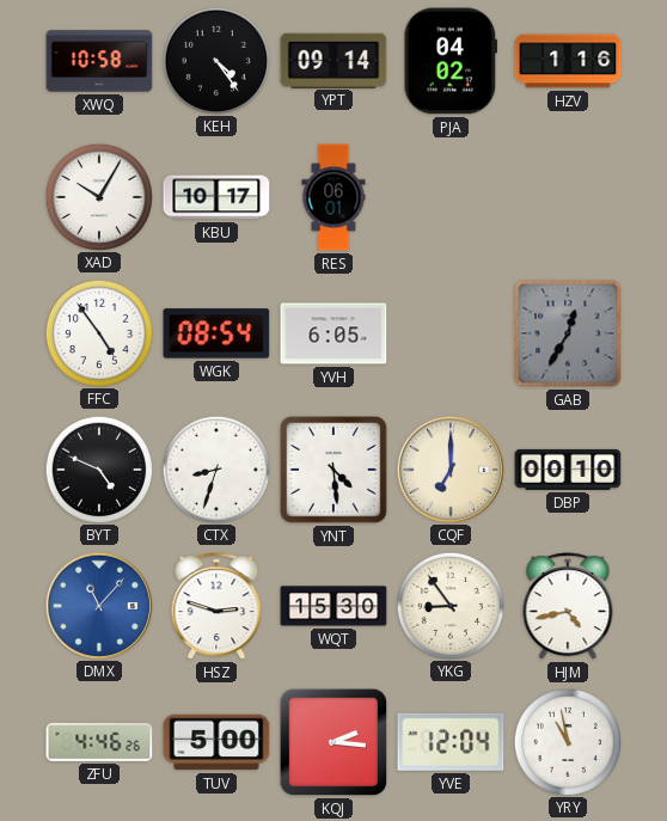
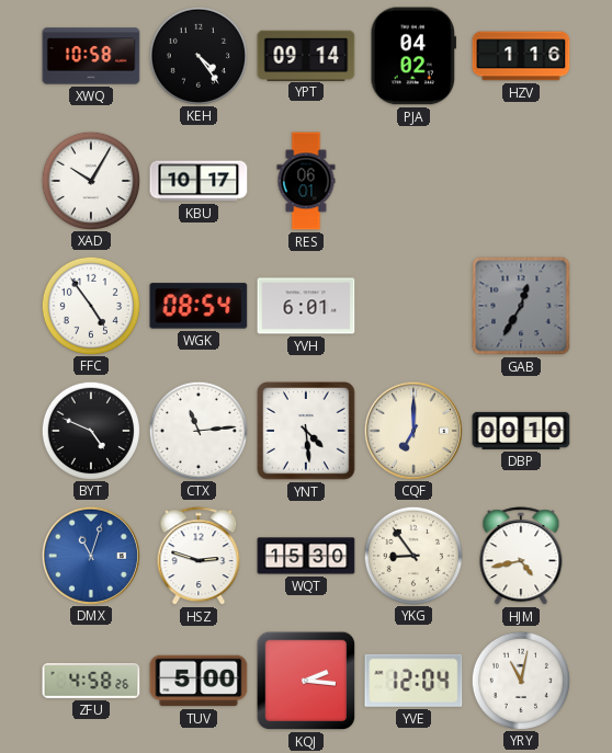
YVH: 6:05 -> 6:01 (306, 306)
CTX: 8:33 -> 11:14 (197, 430)
DMX: 11:07 -> 11:03 (90, 555)
ZFU: 4:46 -> 4:58 (91, 681)
YRY: 10:58 -> 11:02 (520, 680)
